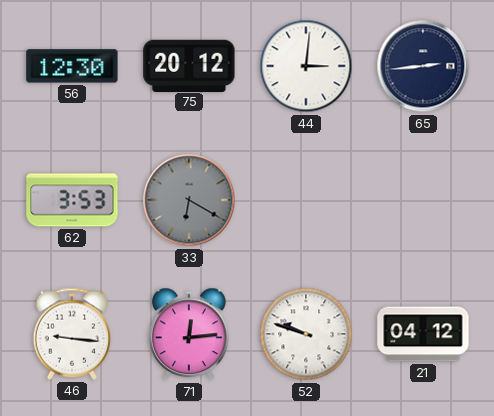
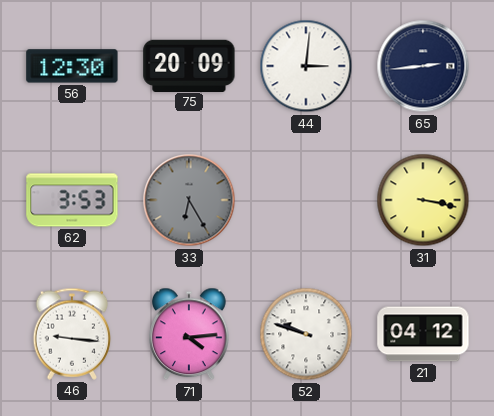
75: 20:12 -> 20:09 (189, 65)
33: 6:20 -> 6:25 (189, 200)
31: none -> 3:17 (423, 200)
71: 12:14 -> 4:14 (190, 334)
